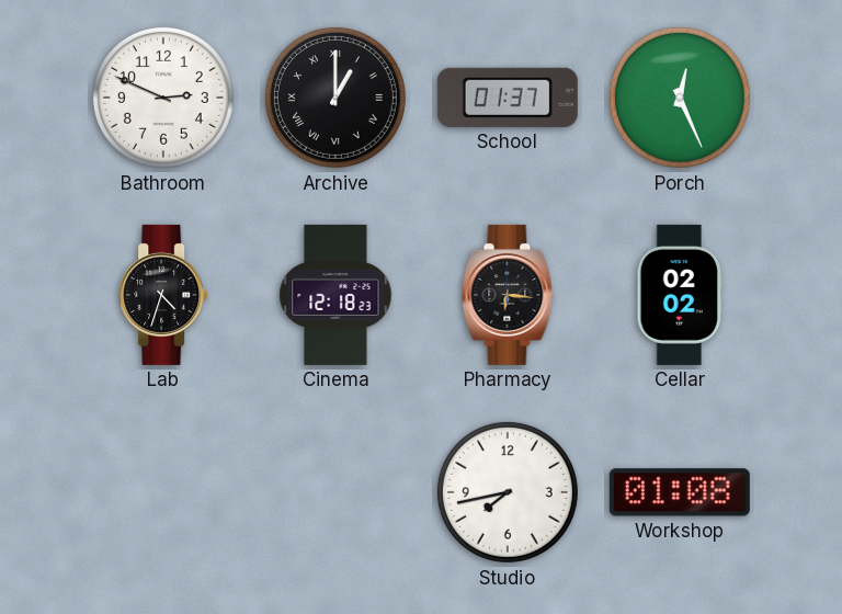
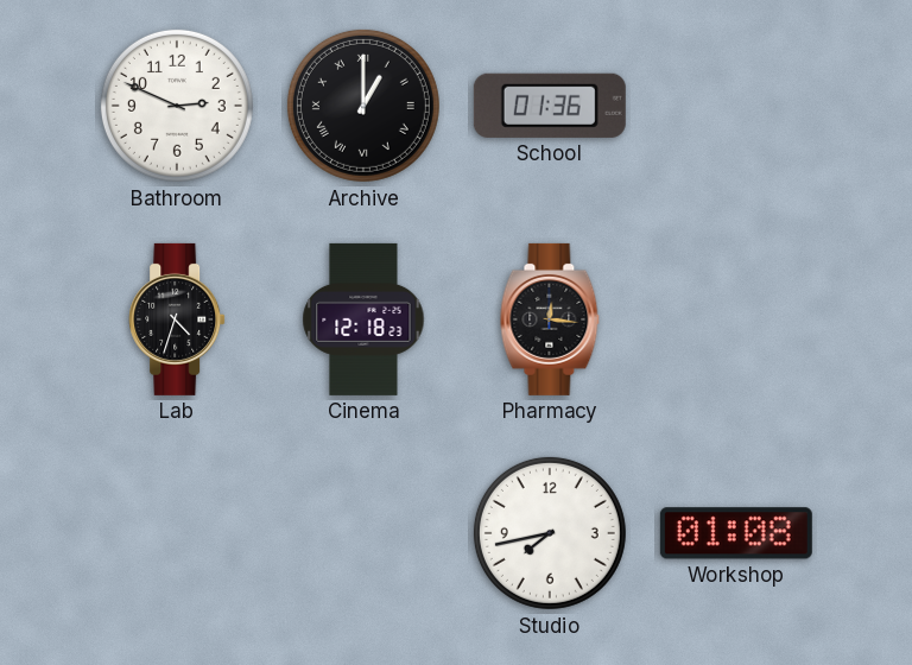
School: 01:37 -> 01:36 (550, 106)
Porch: 12:26 -> none (680, 98)
Pharmacy: 6:16 -> 12:16 (550, 319)
Cellar: 02:02 -> none (679, 295)
